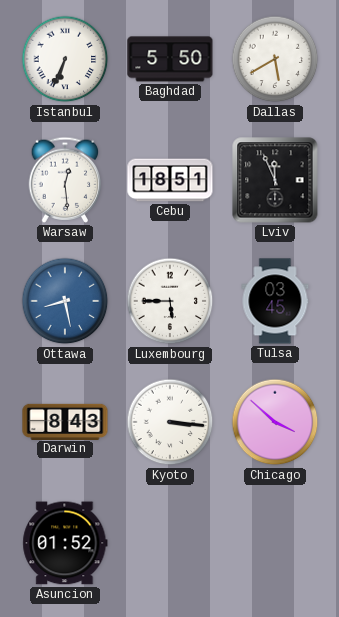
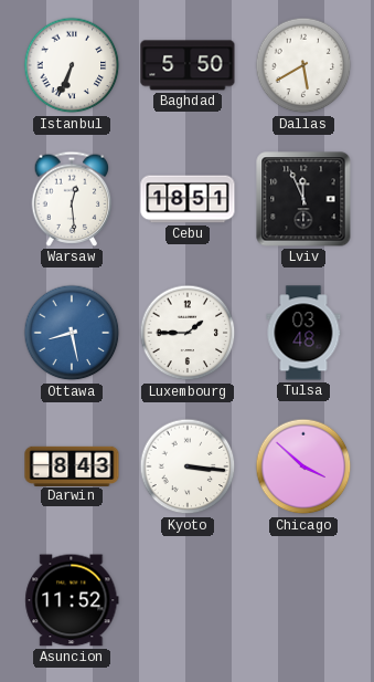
Luxembourg: 5:45 -> 1:45 (188, 333)
Tulsa: 03:45 -> 03:48 (303, 333)
Asuncion: 01:52 -> 11:52 (72, 600)
